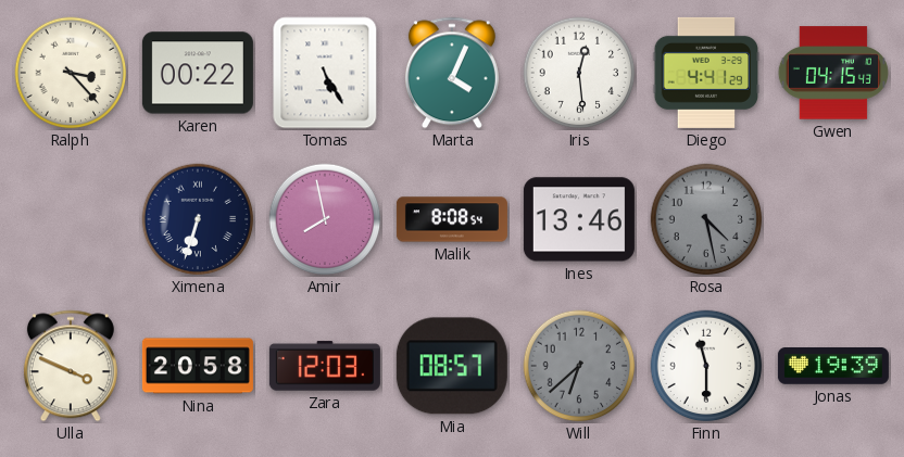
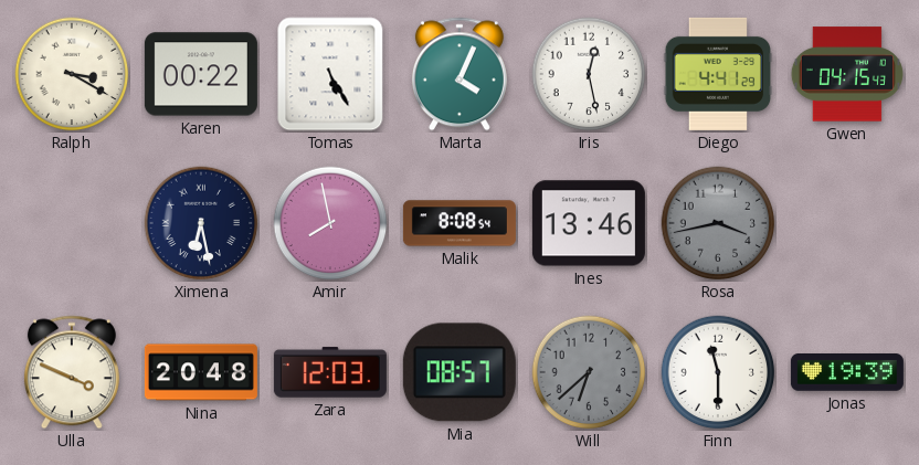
Ralph: 3:23 -> 3:20 (72, 74)
Iris: 12:29 -> 12:28 (589, 74)
Ximena: 6:33 -> 6:28 (201, 223)
Rosa: 4:28 -> 3:43 (718, 223)
Nina: 20:58 -> 20:48 (201, 372)
